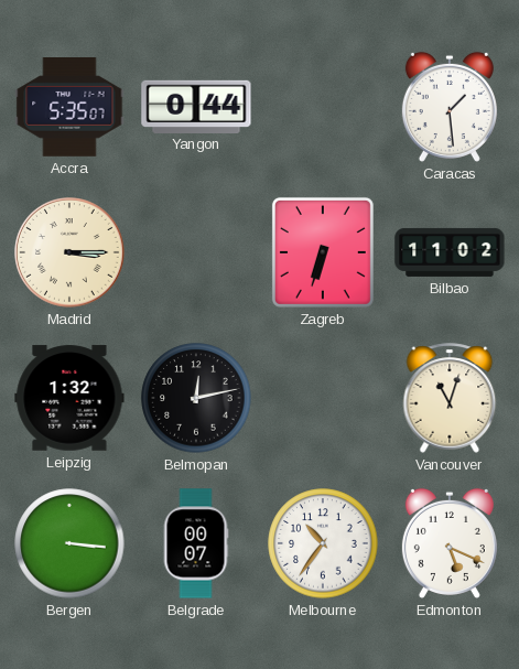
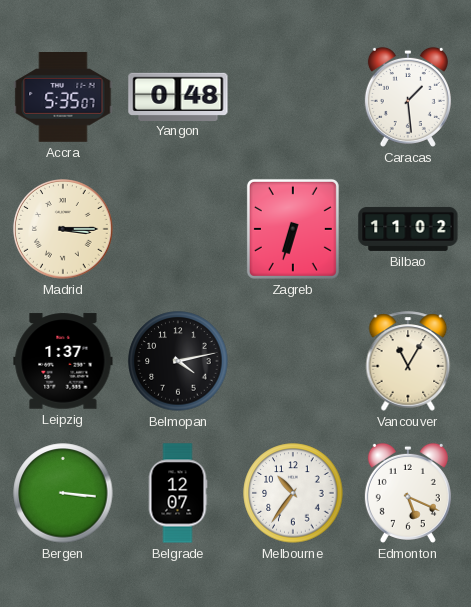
Yangon: 0:44 -> 0:48 (178, 96)
Leipzig: 1:32 -> 1:37 (63, 361)
Belmopan: 12:13 -> 4:13 (178, 361)
Vancouver: 11:03 -> 11:05 (408, 361)
Belgrade: 00:07 -> 12:07 (178, 493)
